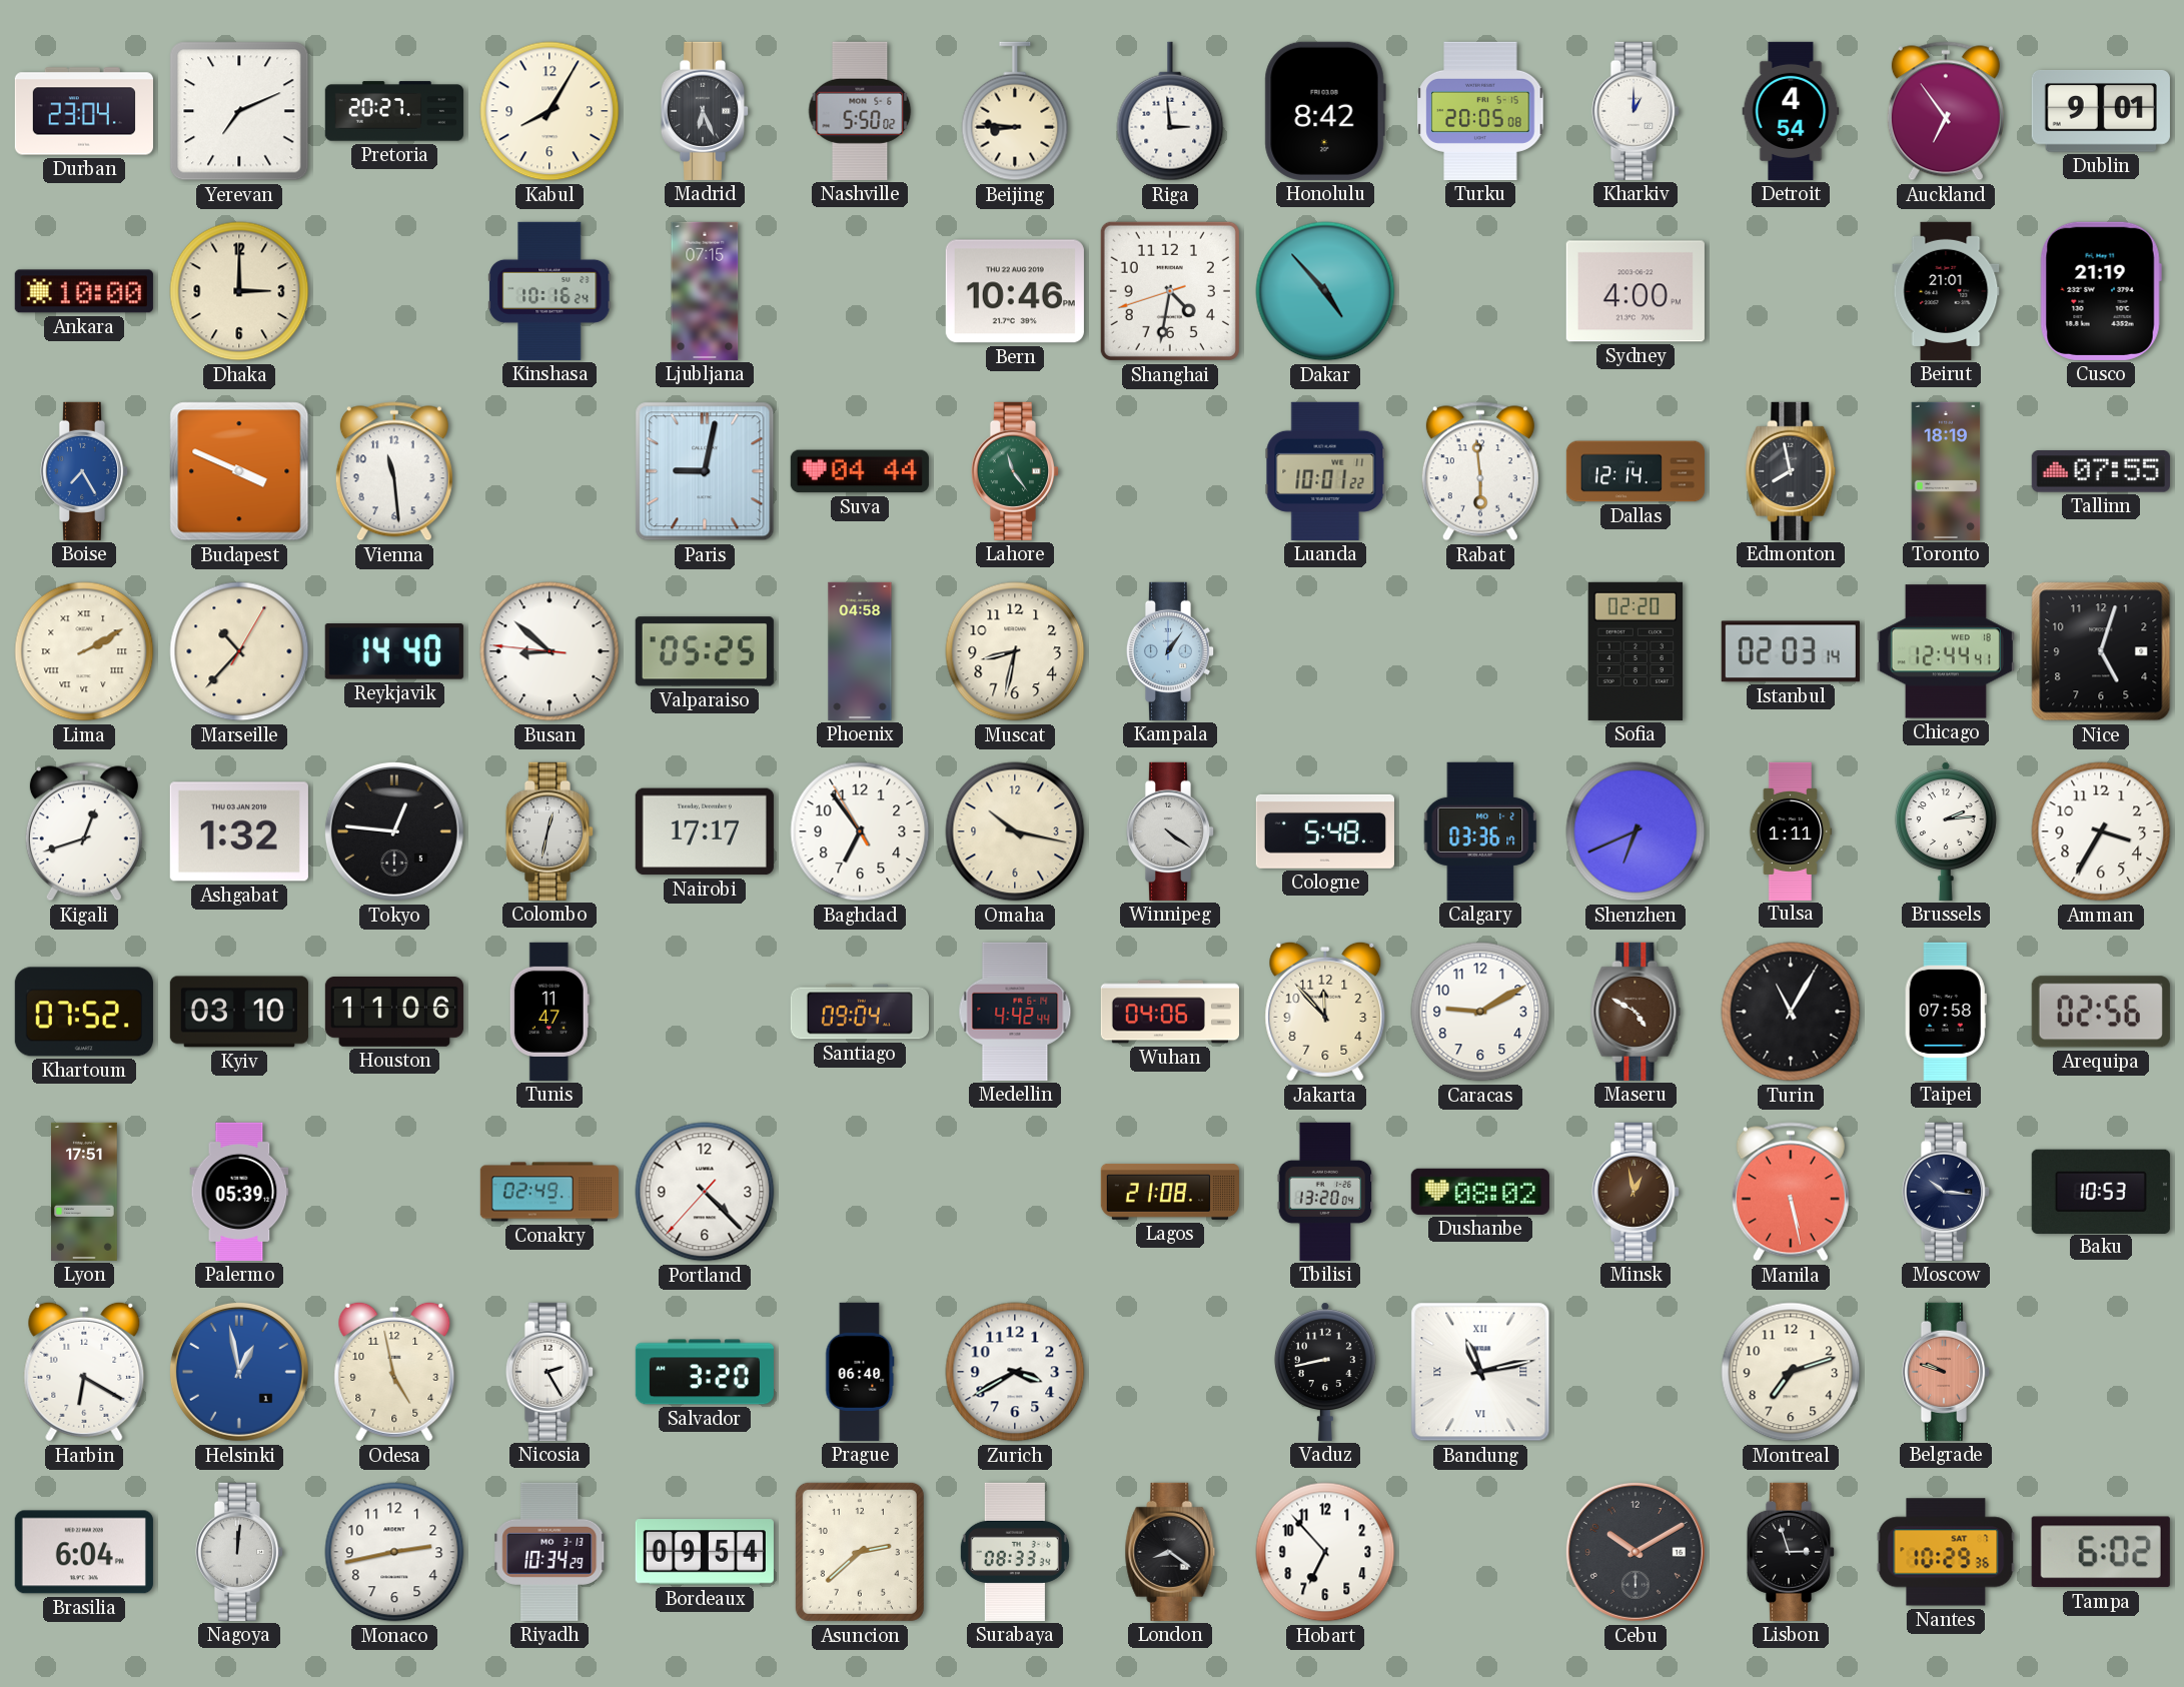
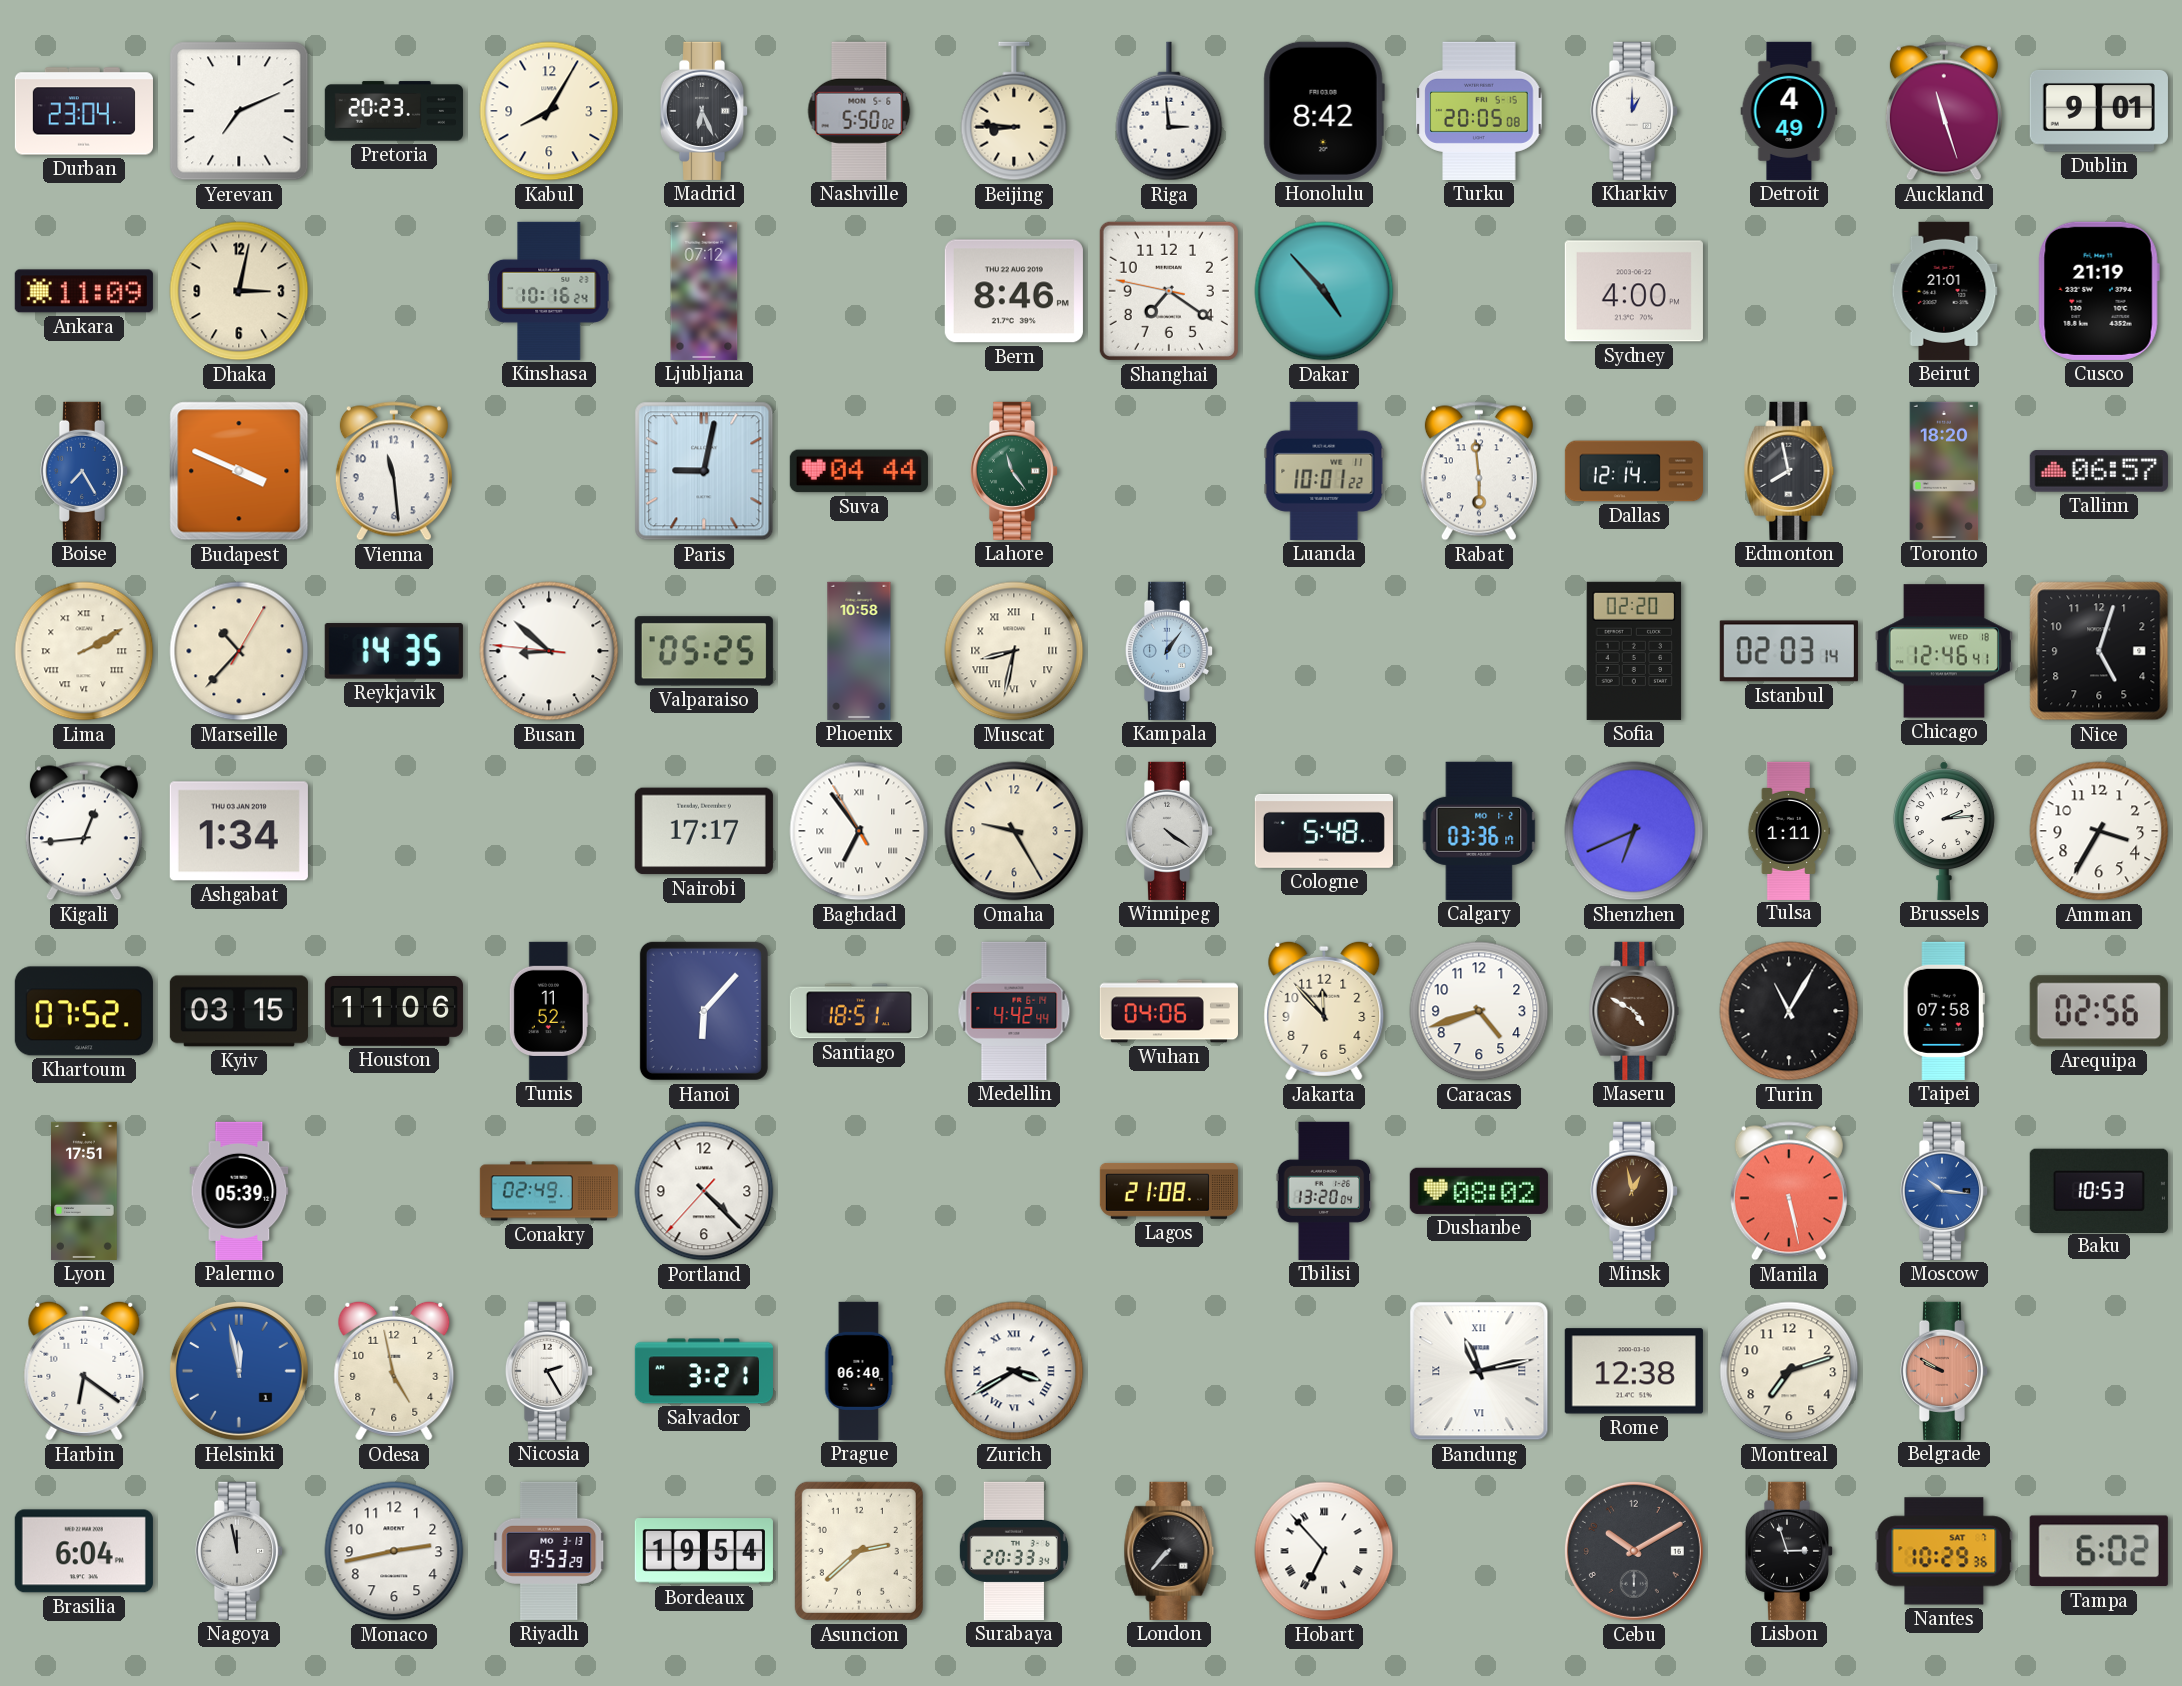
Pretoria: 20:27 -> 20:23 (394, 111)
Detroit: 4:54 -> 4:49 (1789, 111)
Auckland: 6:54 -> 11:27 (1944, 111)
Ankara: 10:00 -> 11:09 (84, 291)
Dhaka: 3:00 -> 3:02 (239, 291)
Ljubljana: 07:15 -> 07:12 (704, 291)
Bern: 10:46 -> 8:46 (1014, 291)
Shanghai: 4:31 -> 7:20 (1169, 291)
Toronto: 18:19 -> 18:20 (1944, 471)
Tallinn: 07:55 -> 06:57 (2099, 471)
Reykjavik: 14:40 -> 14:35 (394, 651)
Phoenix: 04:58 -> 10:58 (859, 651)
Muscat numerals: Arabic -> Roman (1014, 651)
Chicago: 12:44 -> 12:46 (1944, 651)
Kigali: 12:42 -> 12:44 (84, 831)
Ashgabat: 1:32 -> 1:34 (239, 831)
Tokyo: 12:46 -> none (394, 831)
Colombo: 12:32 -> none (550, 831)
Baghdad numerals: Arabic -> Roman (859, 831)
Omaha: 10:17 -> 9:25 (1014, 831)
Kyiv: 03:10 -> 03:15 (239, 1011)
Tunis: 11:47 -> 11:52 (549, 1011)
Hanoi: none -> 6:07 (704, 1011)
Santiago: 09:04 -> 18:51 (859, 1011)
Caracas: 9:10 -> 4:42 (1479, 1011)
Moscow dial: navy -> blue (1944, 1191)
Harbin: 6:20 -> 6:21 (84, 1371)
Helsinki: 12:58 -> 11:58 (239, 1371)
Salvador: 3:20 -> 3:21 (704, 1371)
Zurich numerals: Arabic -> Roman (1014, 1371)
Vaduz: 8:43 -> none (1325, 1372)
Rome: none -> 12:38 (1634, 1371)
Belgrade: 9:48 -> 9:50 (1944, 1371)
Nagoya: 12:01 -> 11:58 (239, 1551)
Riyadh: 10:34 -> 9:53 (549, 1551)
Bordeaux: 09:54 -> 19:54 (704, 1551)
Surabaya: 08:33 -> 20:33 (1014, 1551)
London: 8:21 -> 7:37 (1169, 1551)
Hobart numerals: Arabic -> Roman (1324, 1551)
